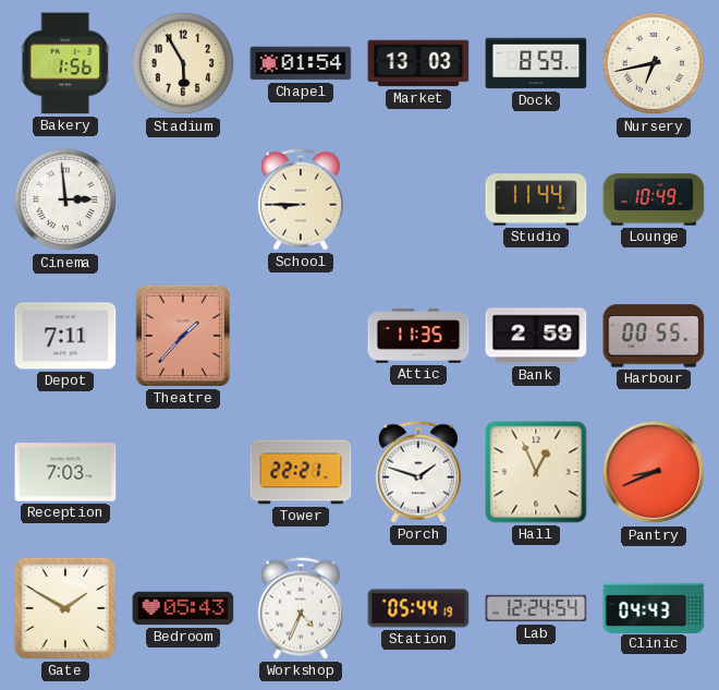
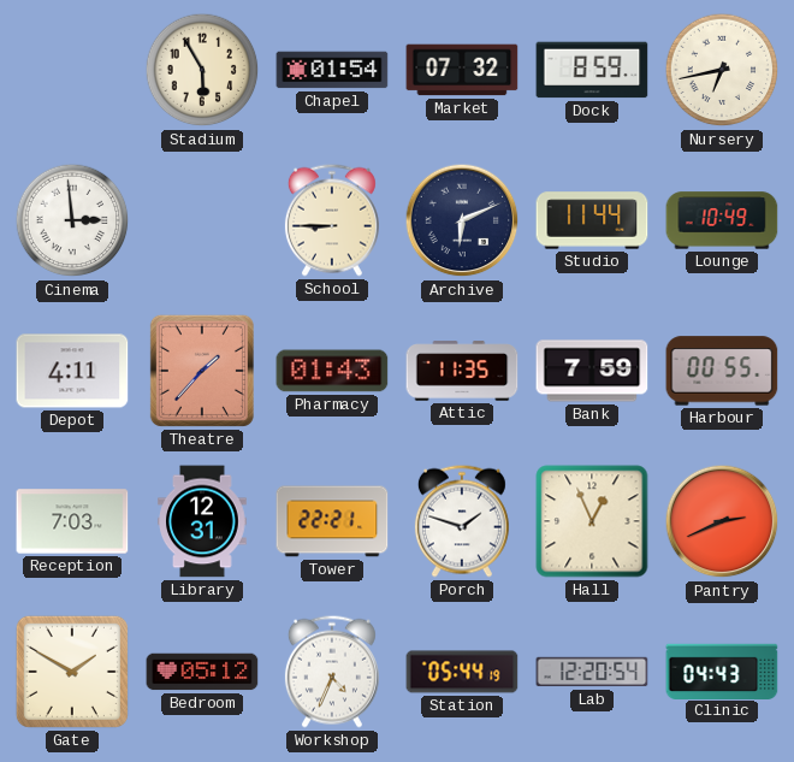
Bakery: 1:56 -> none (65, 63)
Market: 13:03 -> 07:32 (462, 70)
Archive: none -> 6:11 (462, 220)
Depot: 7:11 -> 4:11 (72, 371)
Pharmacy: none -> 01:43 (332, 371)
Bank: 2:59 -> 7:59 (592, 371)
Library: none -> 12:31 (202, 521)
Pantry: 8:41 -> 2:41 (722, 521)
Bedroom: 05:43 -> 05:12 (202, 672)
Lab: 12:24 -> 12:20 (592, 672)
